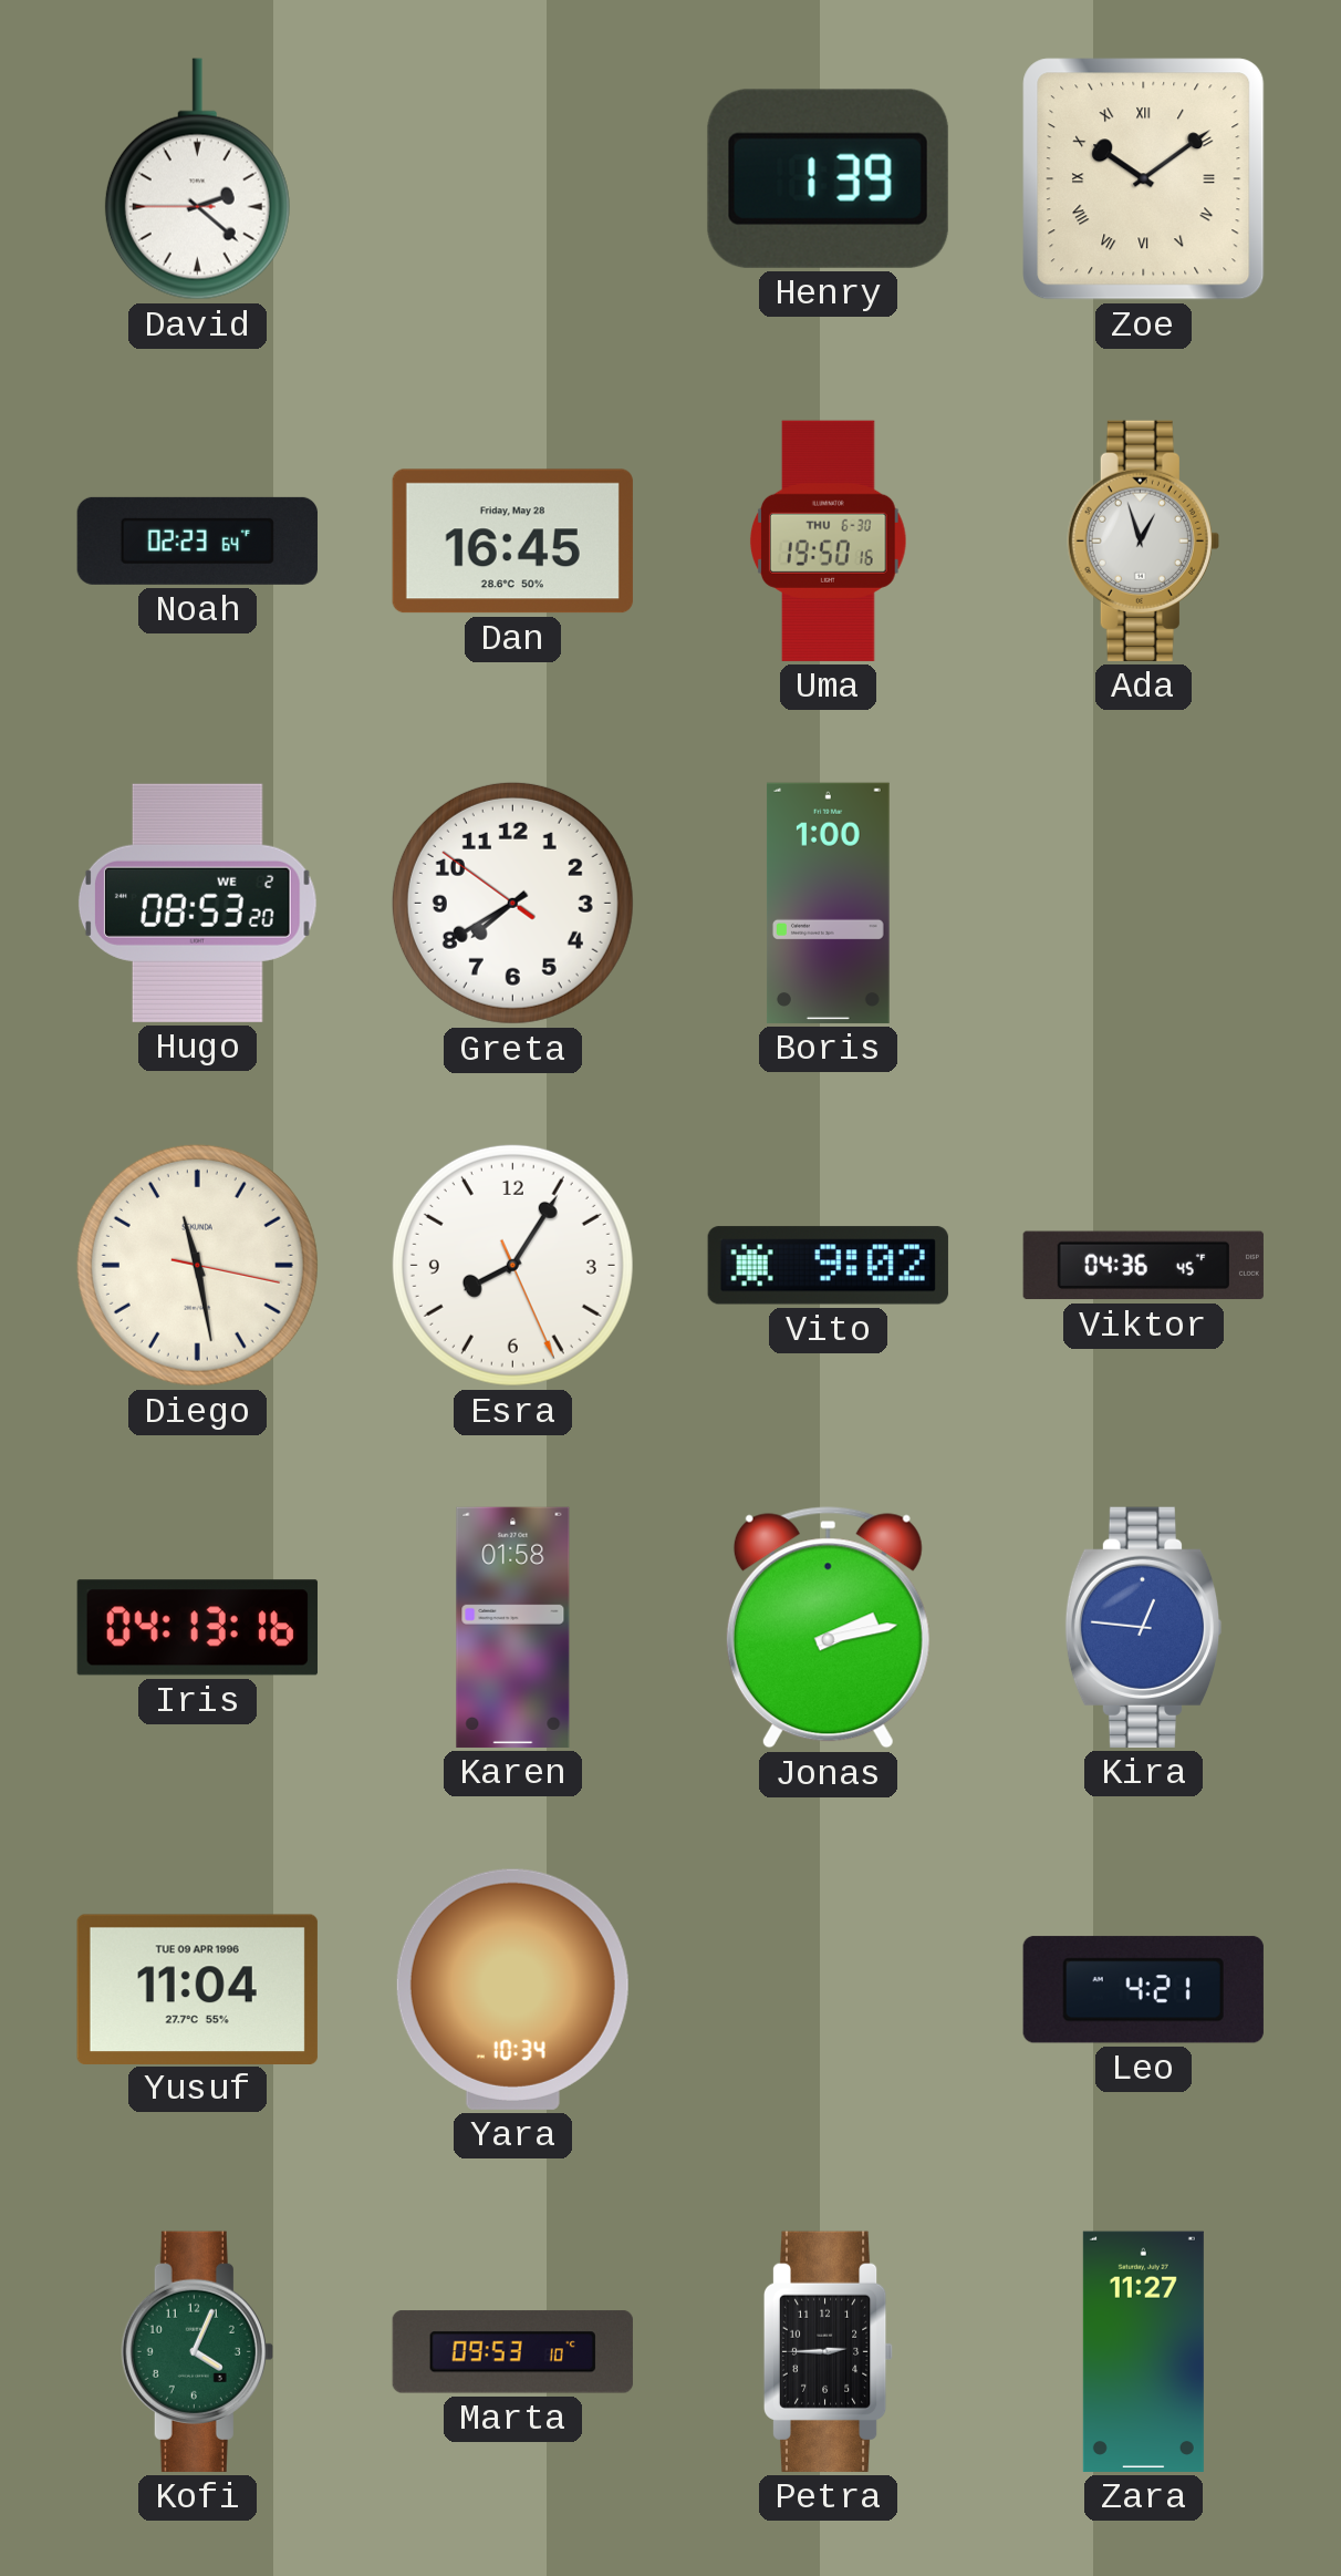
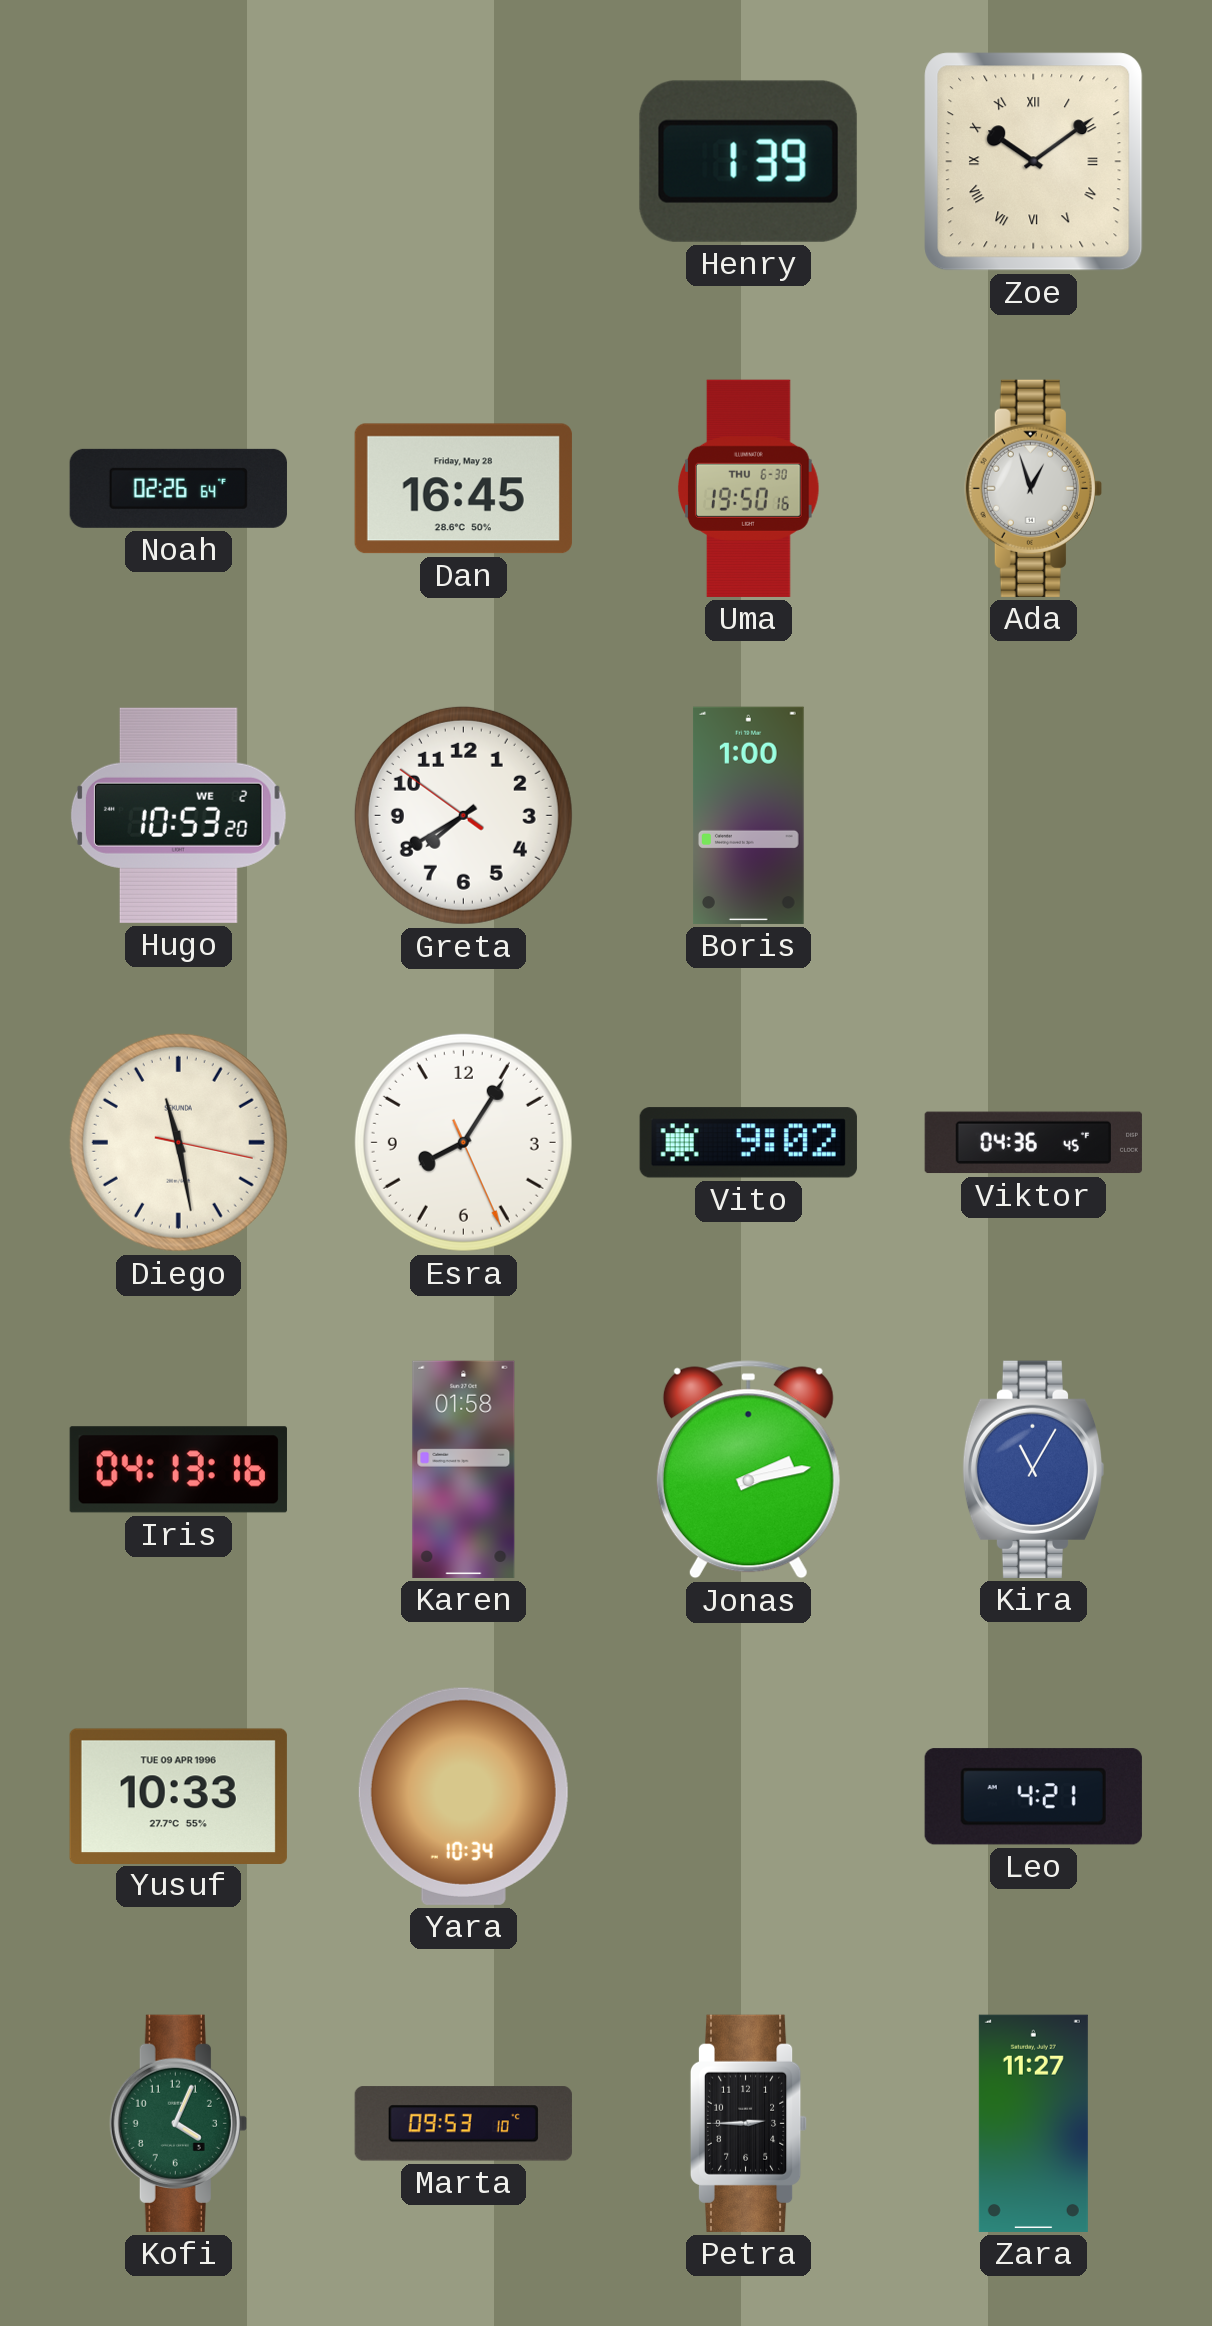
David: 2:21 -> none (197, 179)
Noah: 02:23 -> 02:26 (178, 488)
Hugo: 08:53 -> 10:53 (178, 815)
Kira: 12:46 -> 11:05 (1033, 1469)
Yusuf: 11:04 -> 10:33 (178, 1796)
